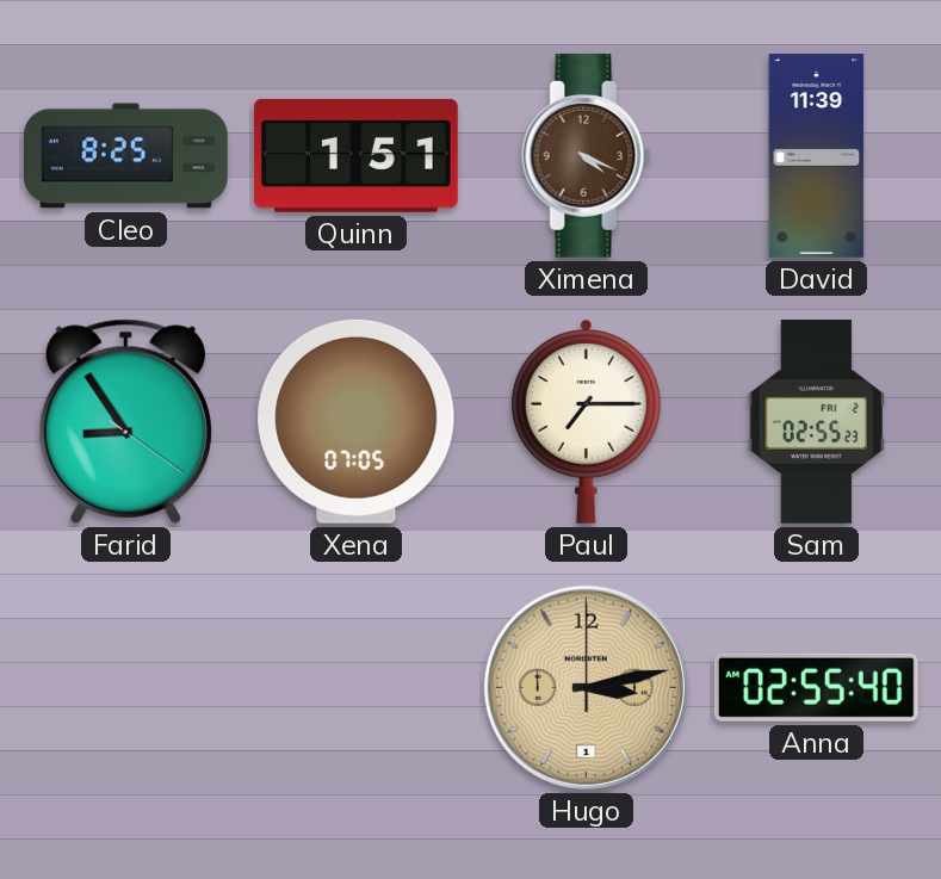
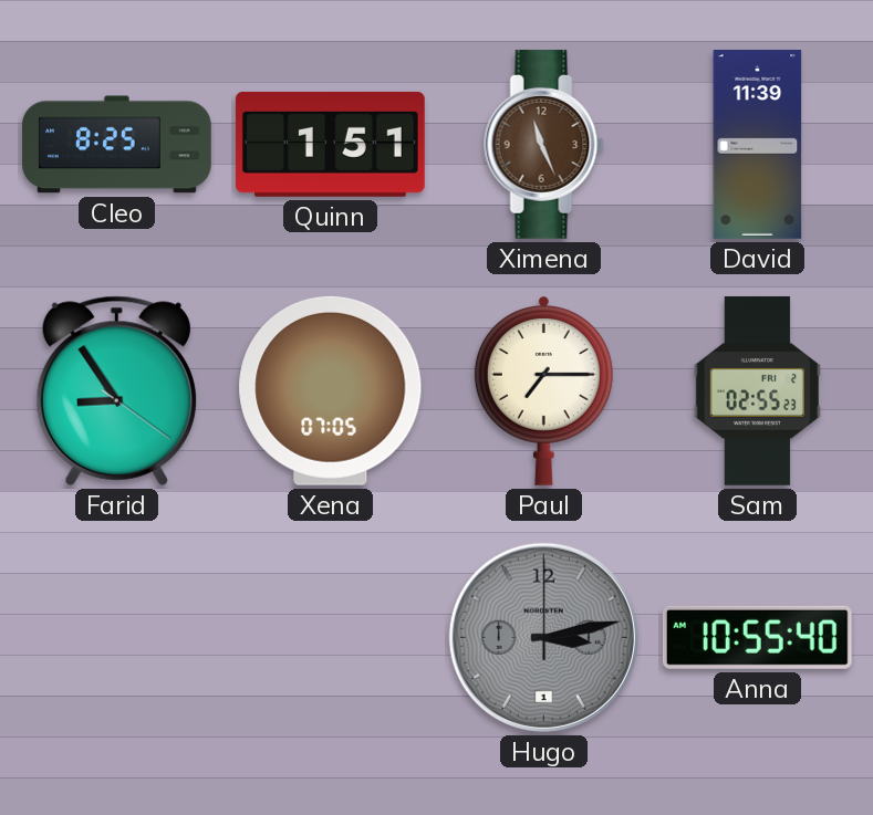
Ximena: 4:19 -> 11:26 (544, 144)
Hugo dial: champagne -> grey (543, 637)
Anna: 02:55 -> 10:55 (757, 637)
